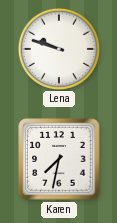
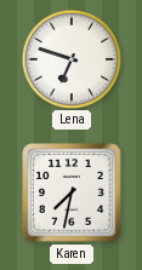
Lena: 9:48 -> 6:48 (70, 58)
